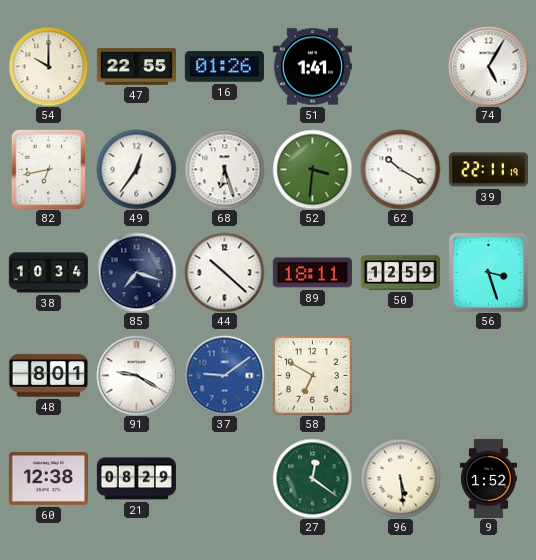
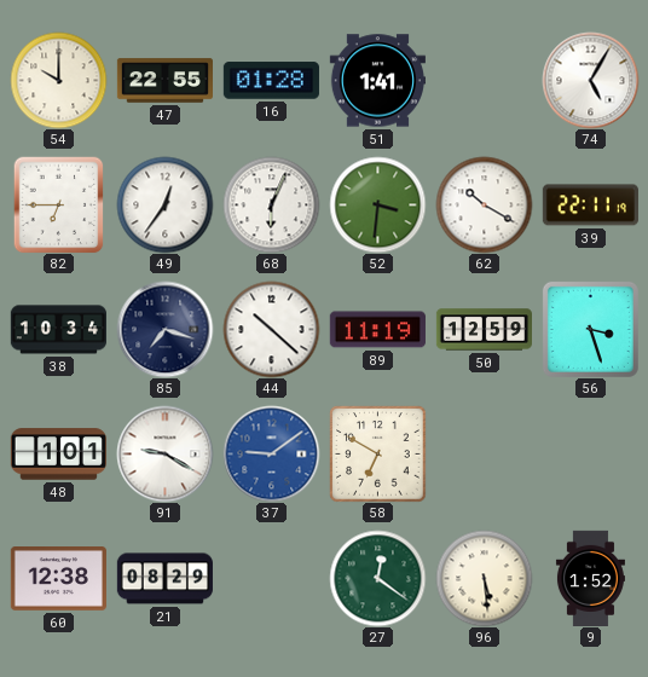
16: 01:26 -> 01:28 (271, 81)
82: 6:43 -> 6:45 (59, 204)
68: 6:27 -> 6:04 (271, 204)
89: 18:11 -> 11:19 (377, 330)
48: 8:01 -> 1:01 (58, 455)
